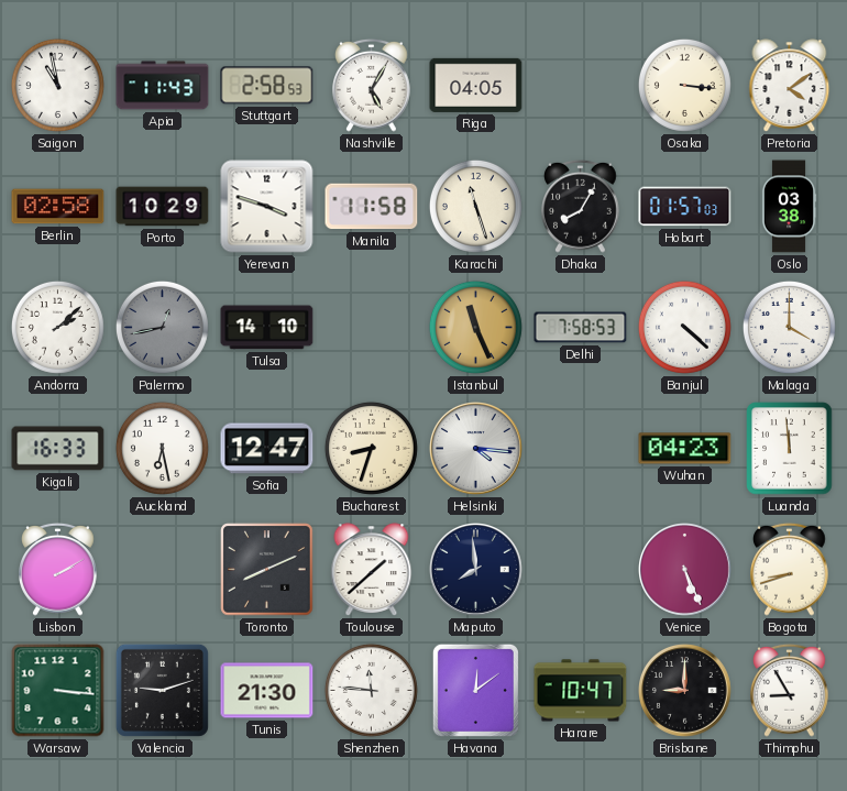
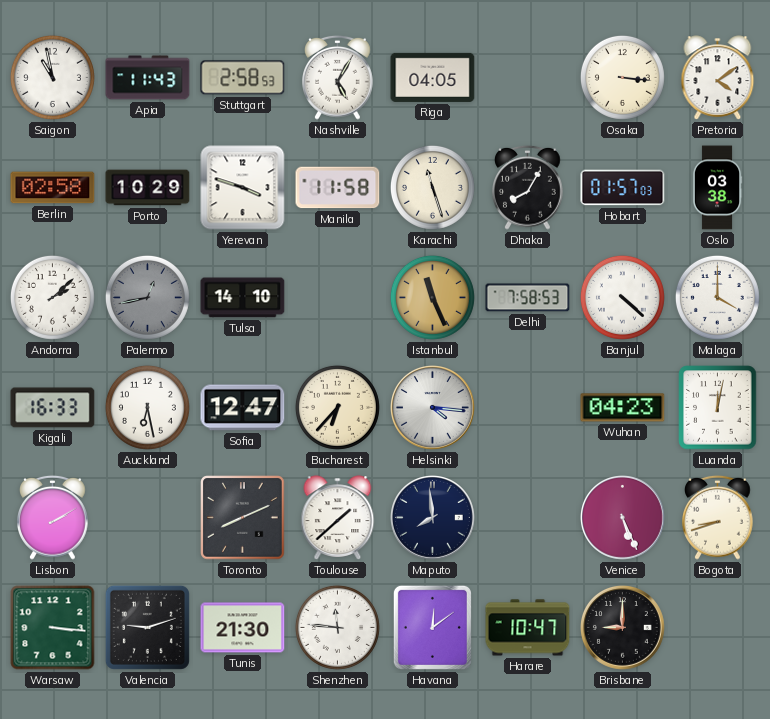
Bucharest: 8:33 -> 6:37 (337, 407)
Luanda: 11:59 -> 12:02 (718, 408)
Thimphu: 8:55 -> none (790, 690)
